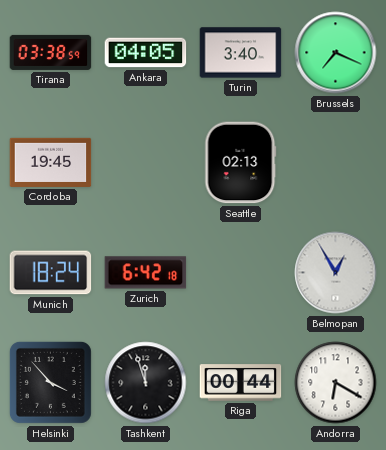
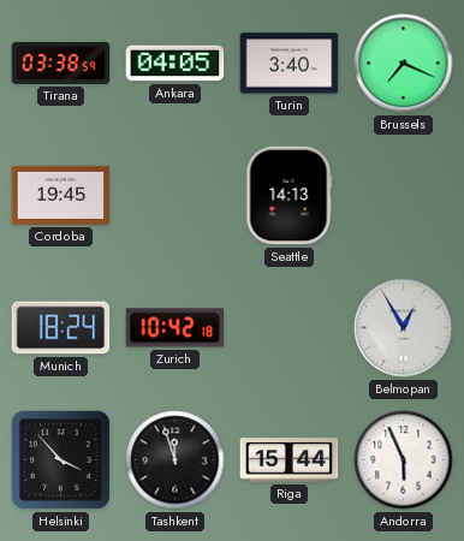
Seattle: 02:13 -> 14:13 (290, 196)
Zurich: 6:42 -> 10:42 (176, 328)
Riga: 00:44 -> 15:44 (290, 460)
Andorra: 6:20 -> 5:56 (404, 460)
